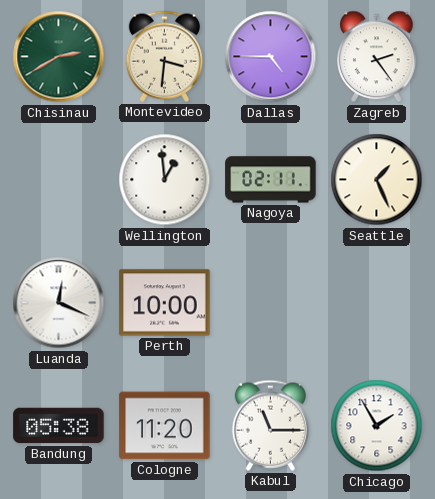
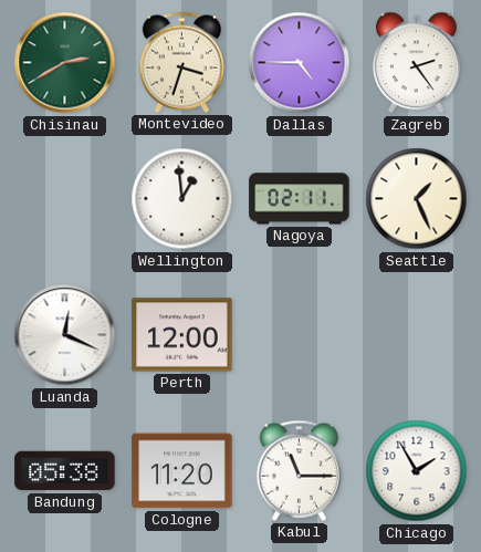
Montevideo: 3:31 -> 3:33 (182, 62)
Perth: 10:00 -> 12:00 (182, 335)
